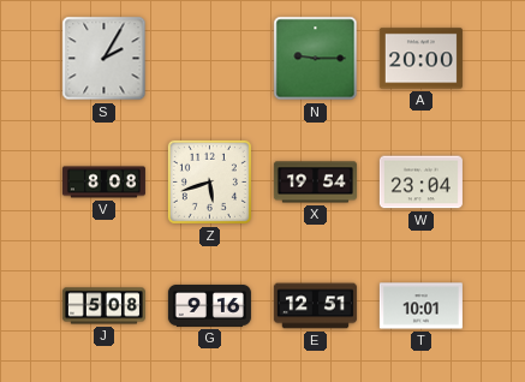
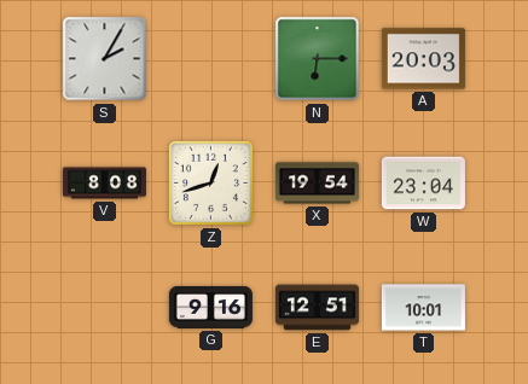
N: 9:15 -> 6:15 (318, 59)
A: 20:00 -> 20:03 (423, 59)
Z: 5:42 -> 12:42 (210, 182)
J: 5:08 -> none (103, 306)
